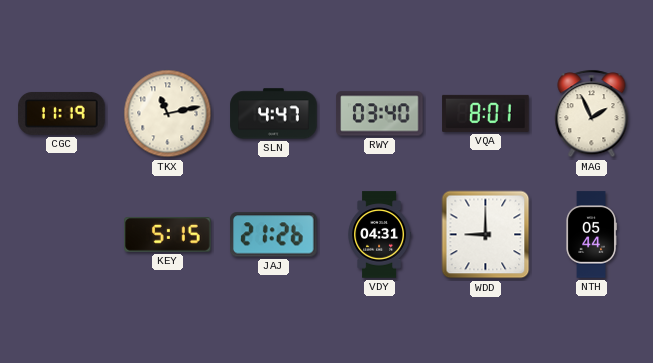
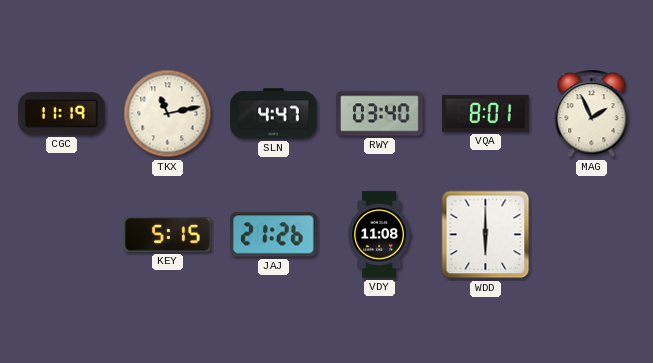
VDY: 04:31 -> 11:08 (380, 235)
WDD: 9:00 -> 6:00 (486, 235)
NTH: 05:44 -> none (591, 235)
